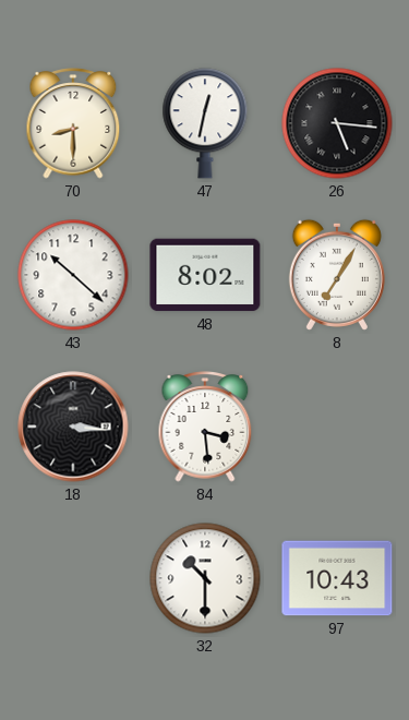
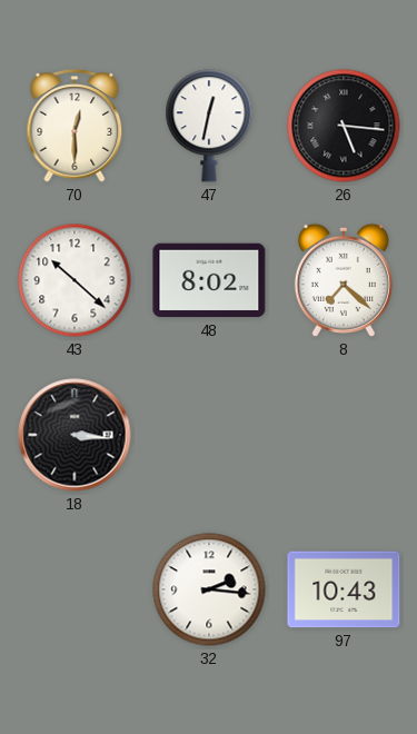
70: 8:30 -> 12:30 (75, 126)
8: 7:05 -> 7:22 (344, 280)
84: 3:29 -> none (205, 427)
32: 10:30 -> 2:16 (209, 589)
